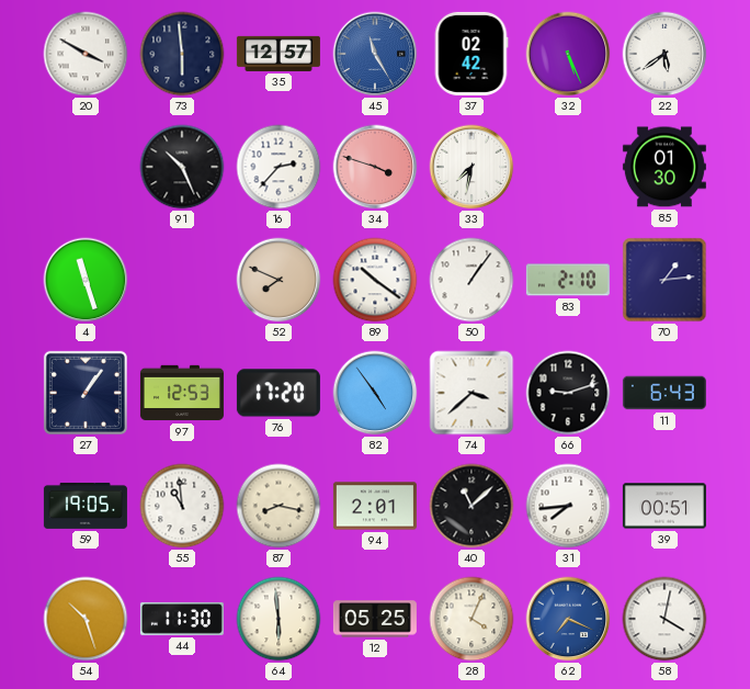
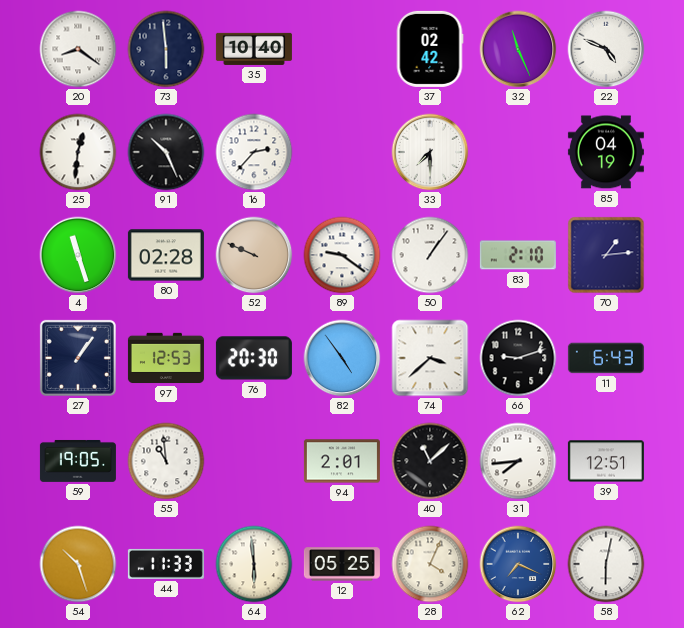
20: 3:50 -> 8:21 (78, 49)
35: 12:57 -> 10:40 (254, 49)
45: 11:25 -> none (375, 54)
32: 5:26 -> 11:26 (518, 49)
22: 5:39 -> 4:49 (606, 49)
25: none -> 12:31 (78, 152)
34: 3:48 -> none (375, 167)
33: 7:32 -> 7:30 (430, 152)
85: 01:30 -> 04:19 (606, 152)
80: none -> 02:28 (166, 255)
52: 7:49 -> 9:49 (254, 255)
89: 10:21 -> 9:21 (342, 255)
76: 17:20 -> 20:30 (254, 358)
87: 8:17 -> none (279, 506)
39: 00:51 -> 12:51 (606, 461)
44: 11:30 -> 11:33 (166, 564)
58: 4:02 -> 6:02 (606, 564)
